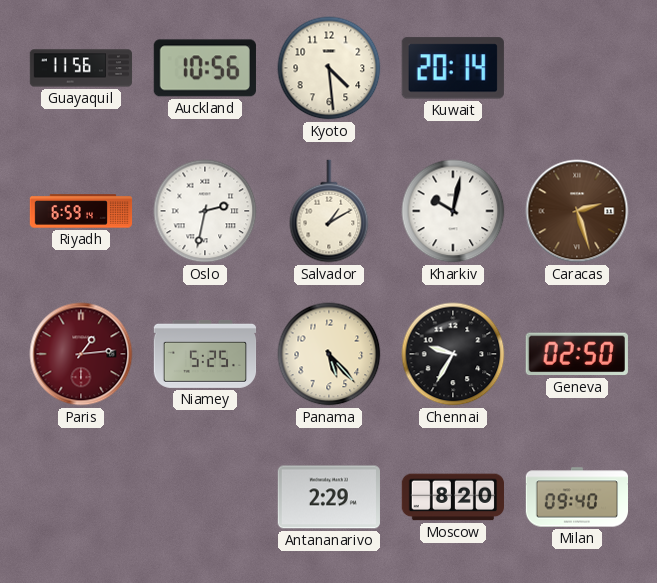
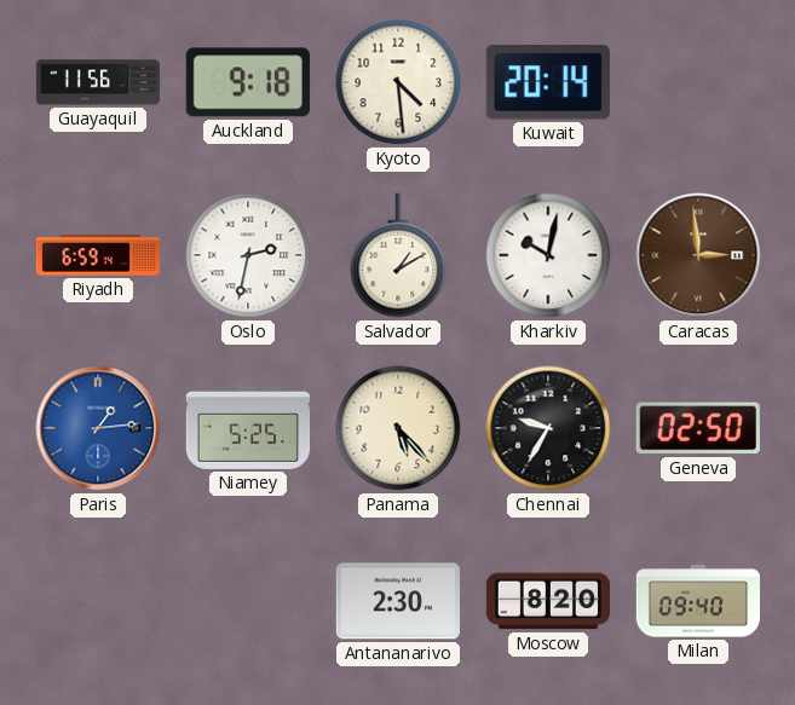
Auckland: 10:56 -> 9:18 (248, 82)
Caracas: 2:27 -> 2:59 (698, 255)
Paris dial: burgundy -> blue (98, 428)
Antananarivo: 2:29 -> 2:30 (398, 601)
